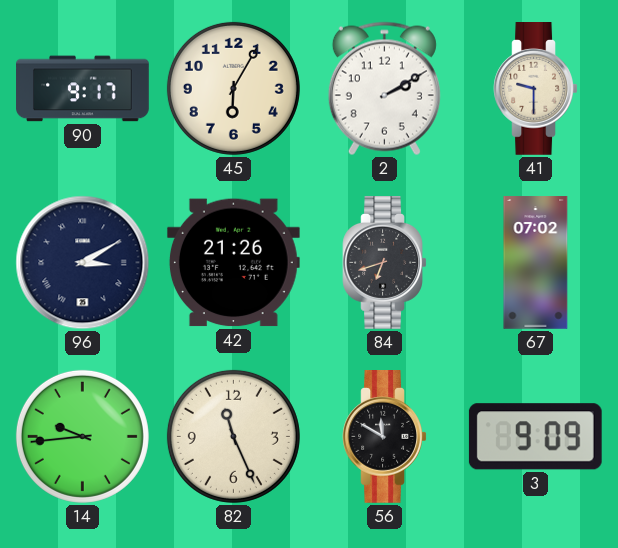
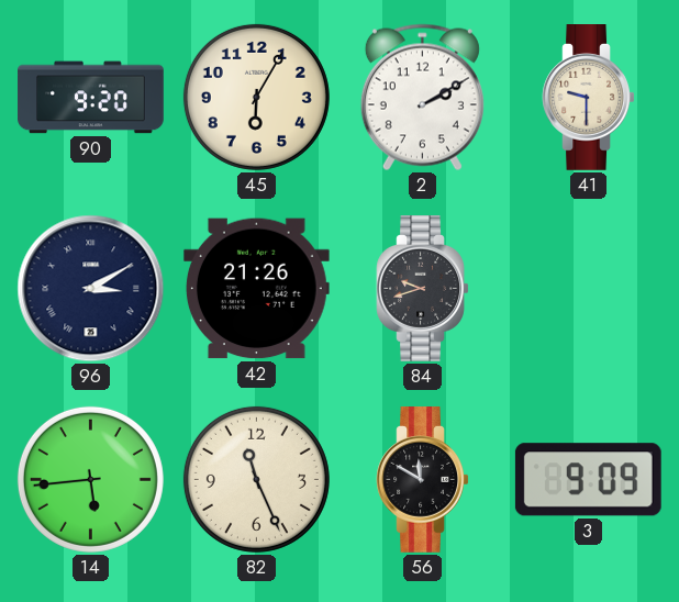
90: 9:17 -> 9:20 (91, 98)
84: 6:42 -> 9:42 (423, 289)
67: 07:02 -> none (536, 263)
14: 9:44 -> 5:44 (90, 479)
